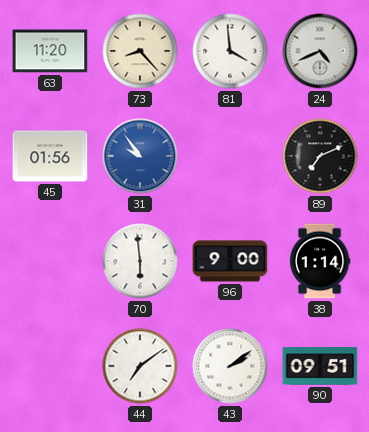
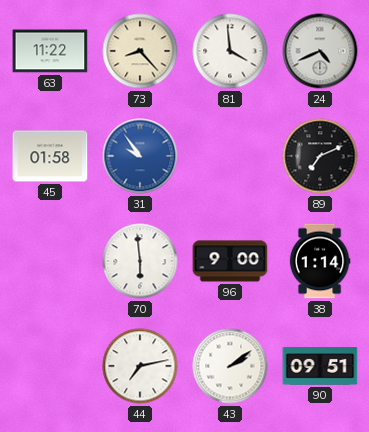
63: 11:20 -> 11:22 (50, 51)
45: 01:56 -> 01:58 (50, 156)
44: 7:09 -> 7:13 (140, 366)
